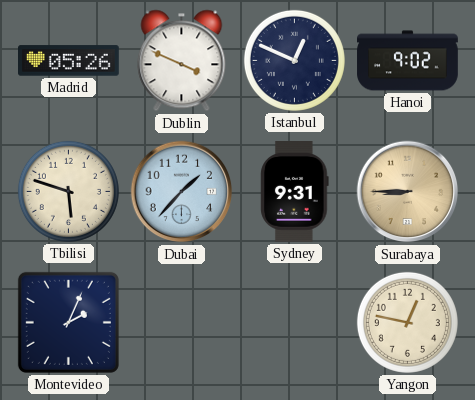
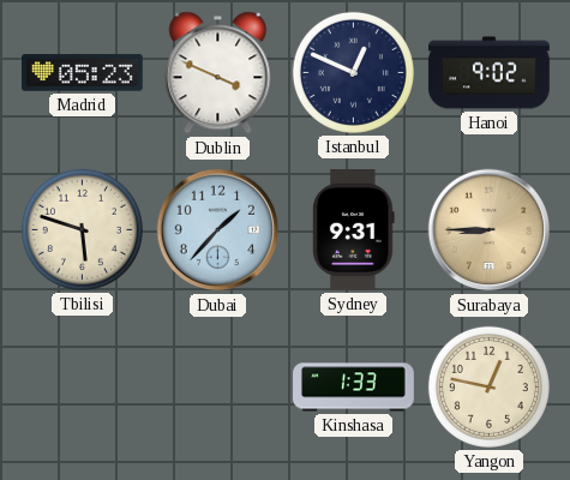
Madrid: 05:26 -> 05:23 (83, 73)
Montevideo: 2:04 -> none (68, 322)
Kinshasa: none -> 1:33 (354, 388)
